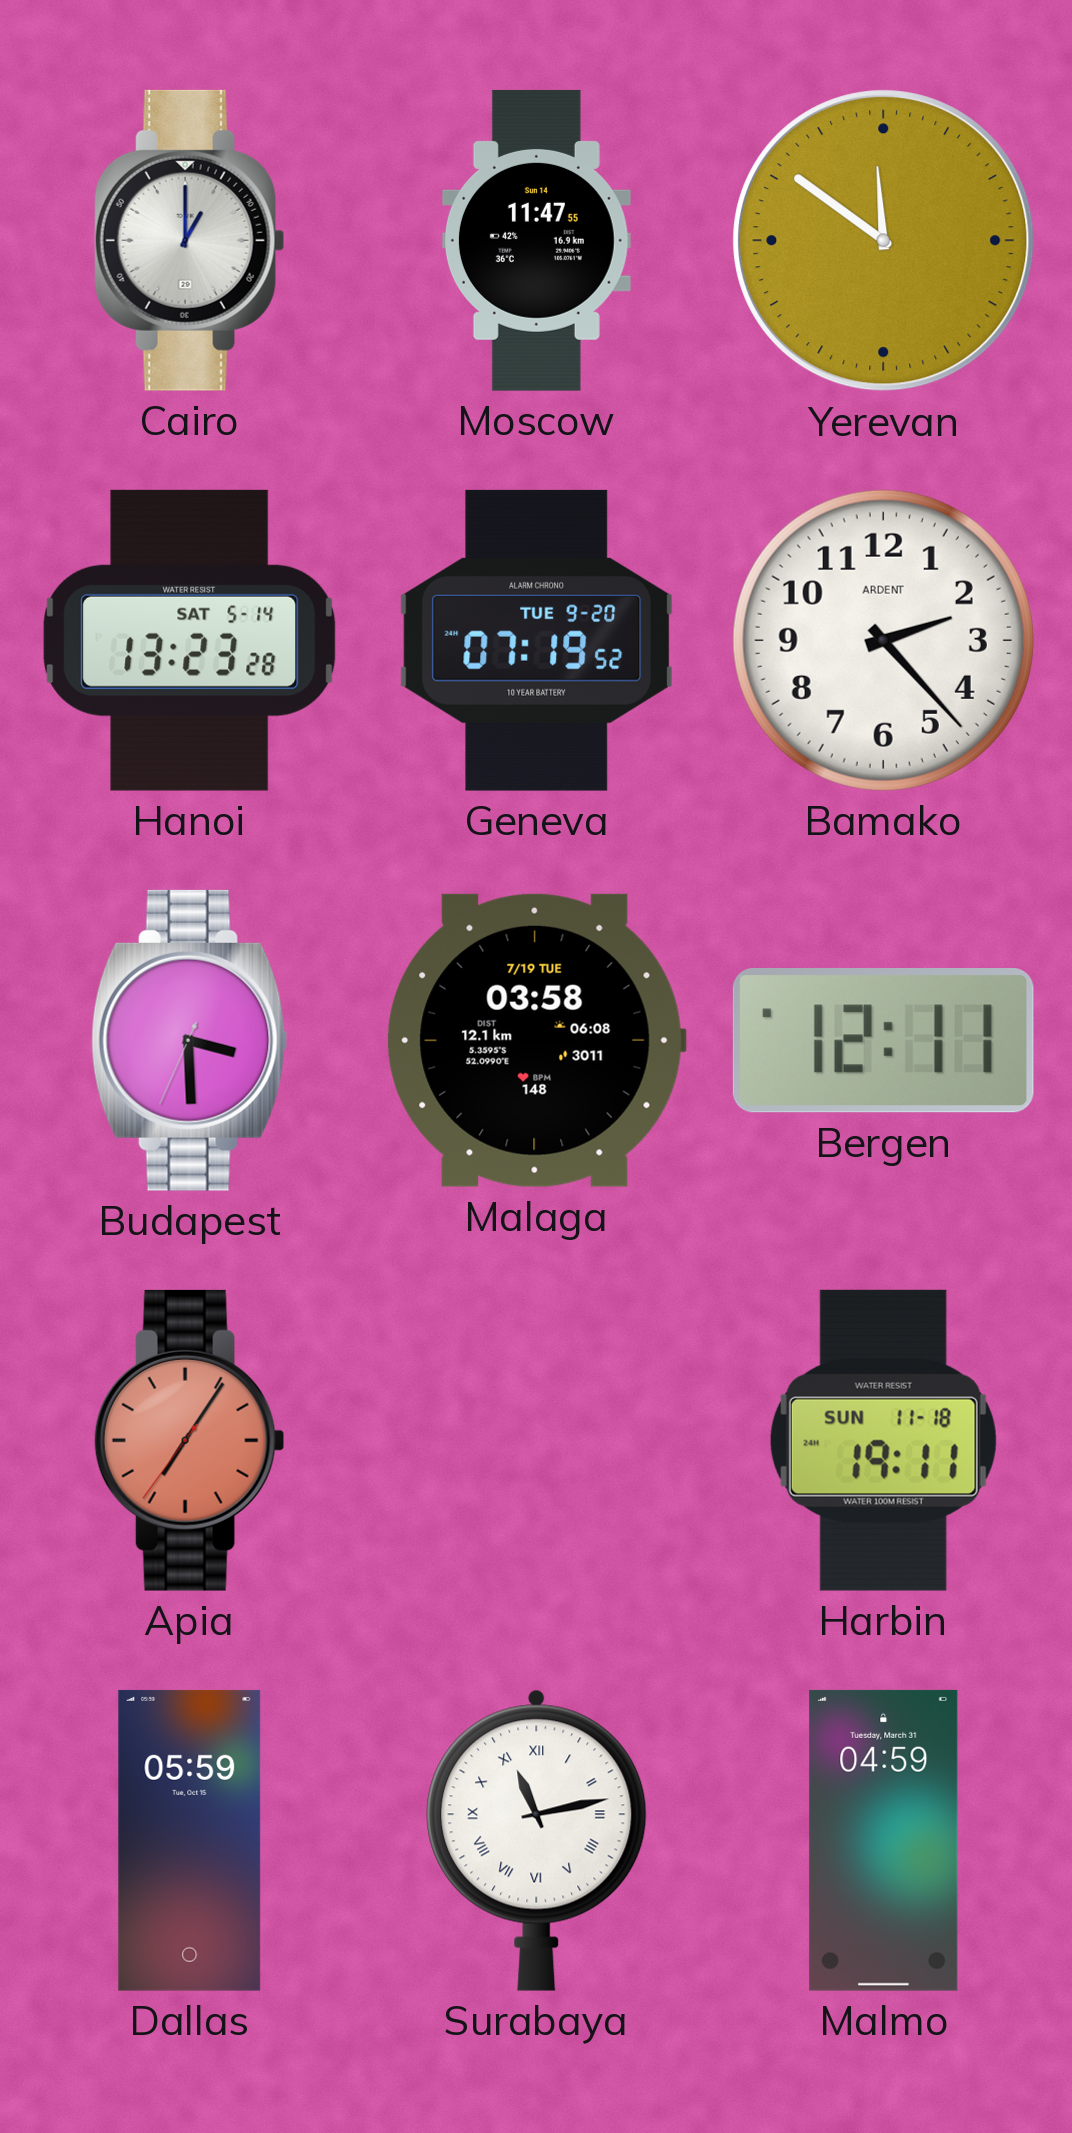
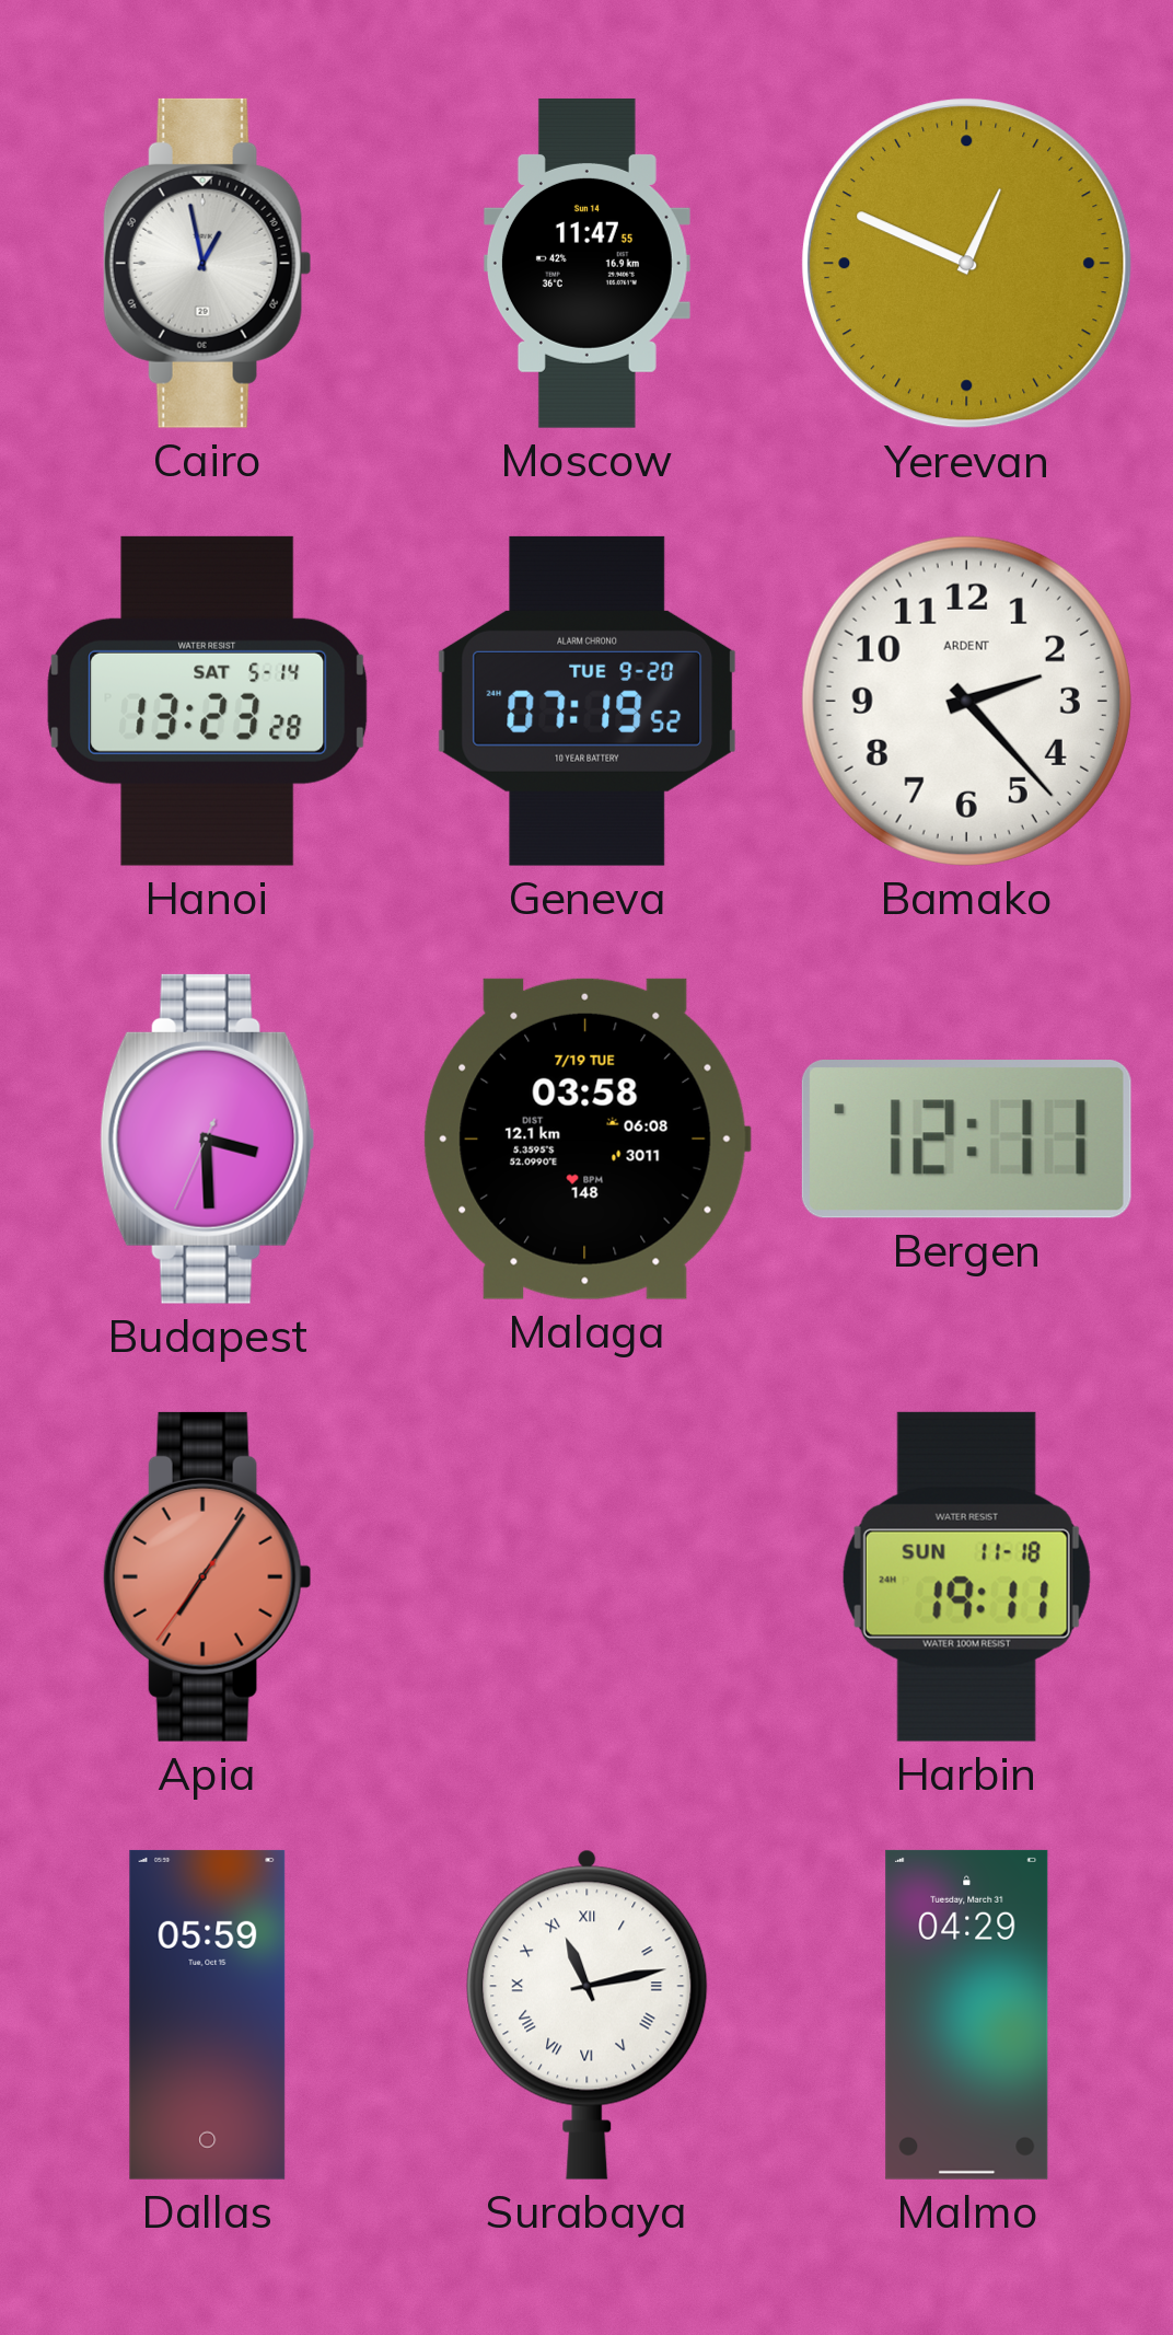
Cairo: 1:00 -> 12:58 (207, 263)
Yerevan: 11:51 -> 12:49 (967, 264)
Malmo: 04:59 -> 04:29 (967, 2014)
